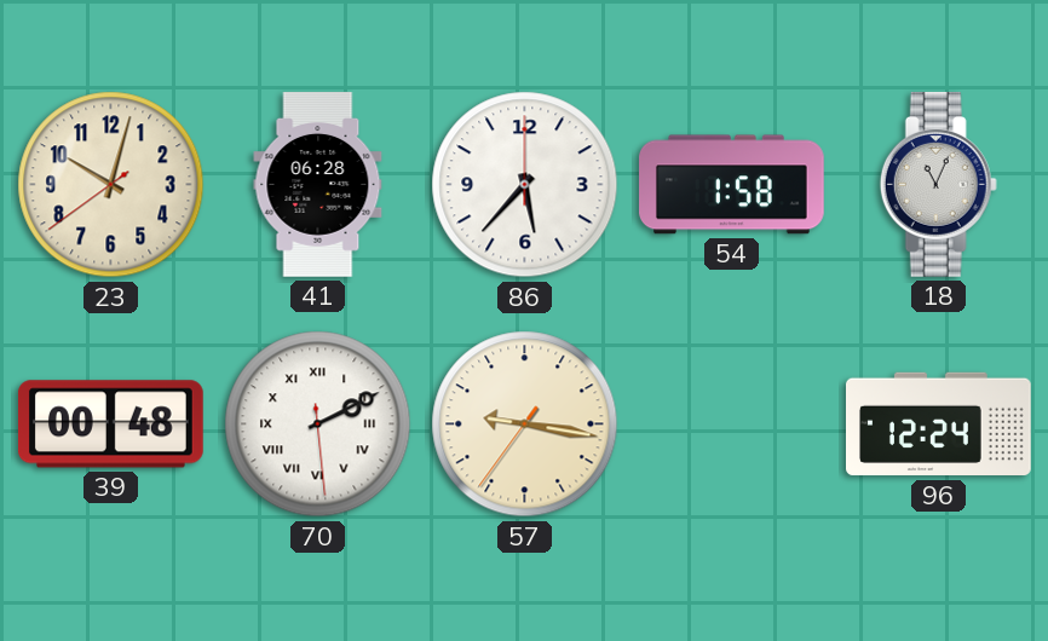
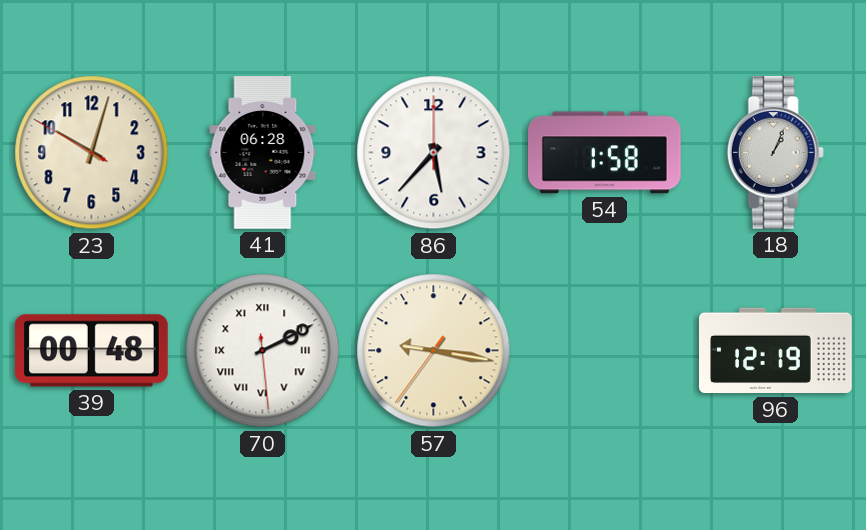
23: 10:02:39 -> 10:02:50 (92, 153)
18: 11:04 -> 1:04 (775, 153)
96: 12:24 -> 12:19 (776, 351)
